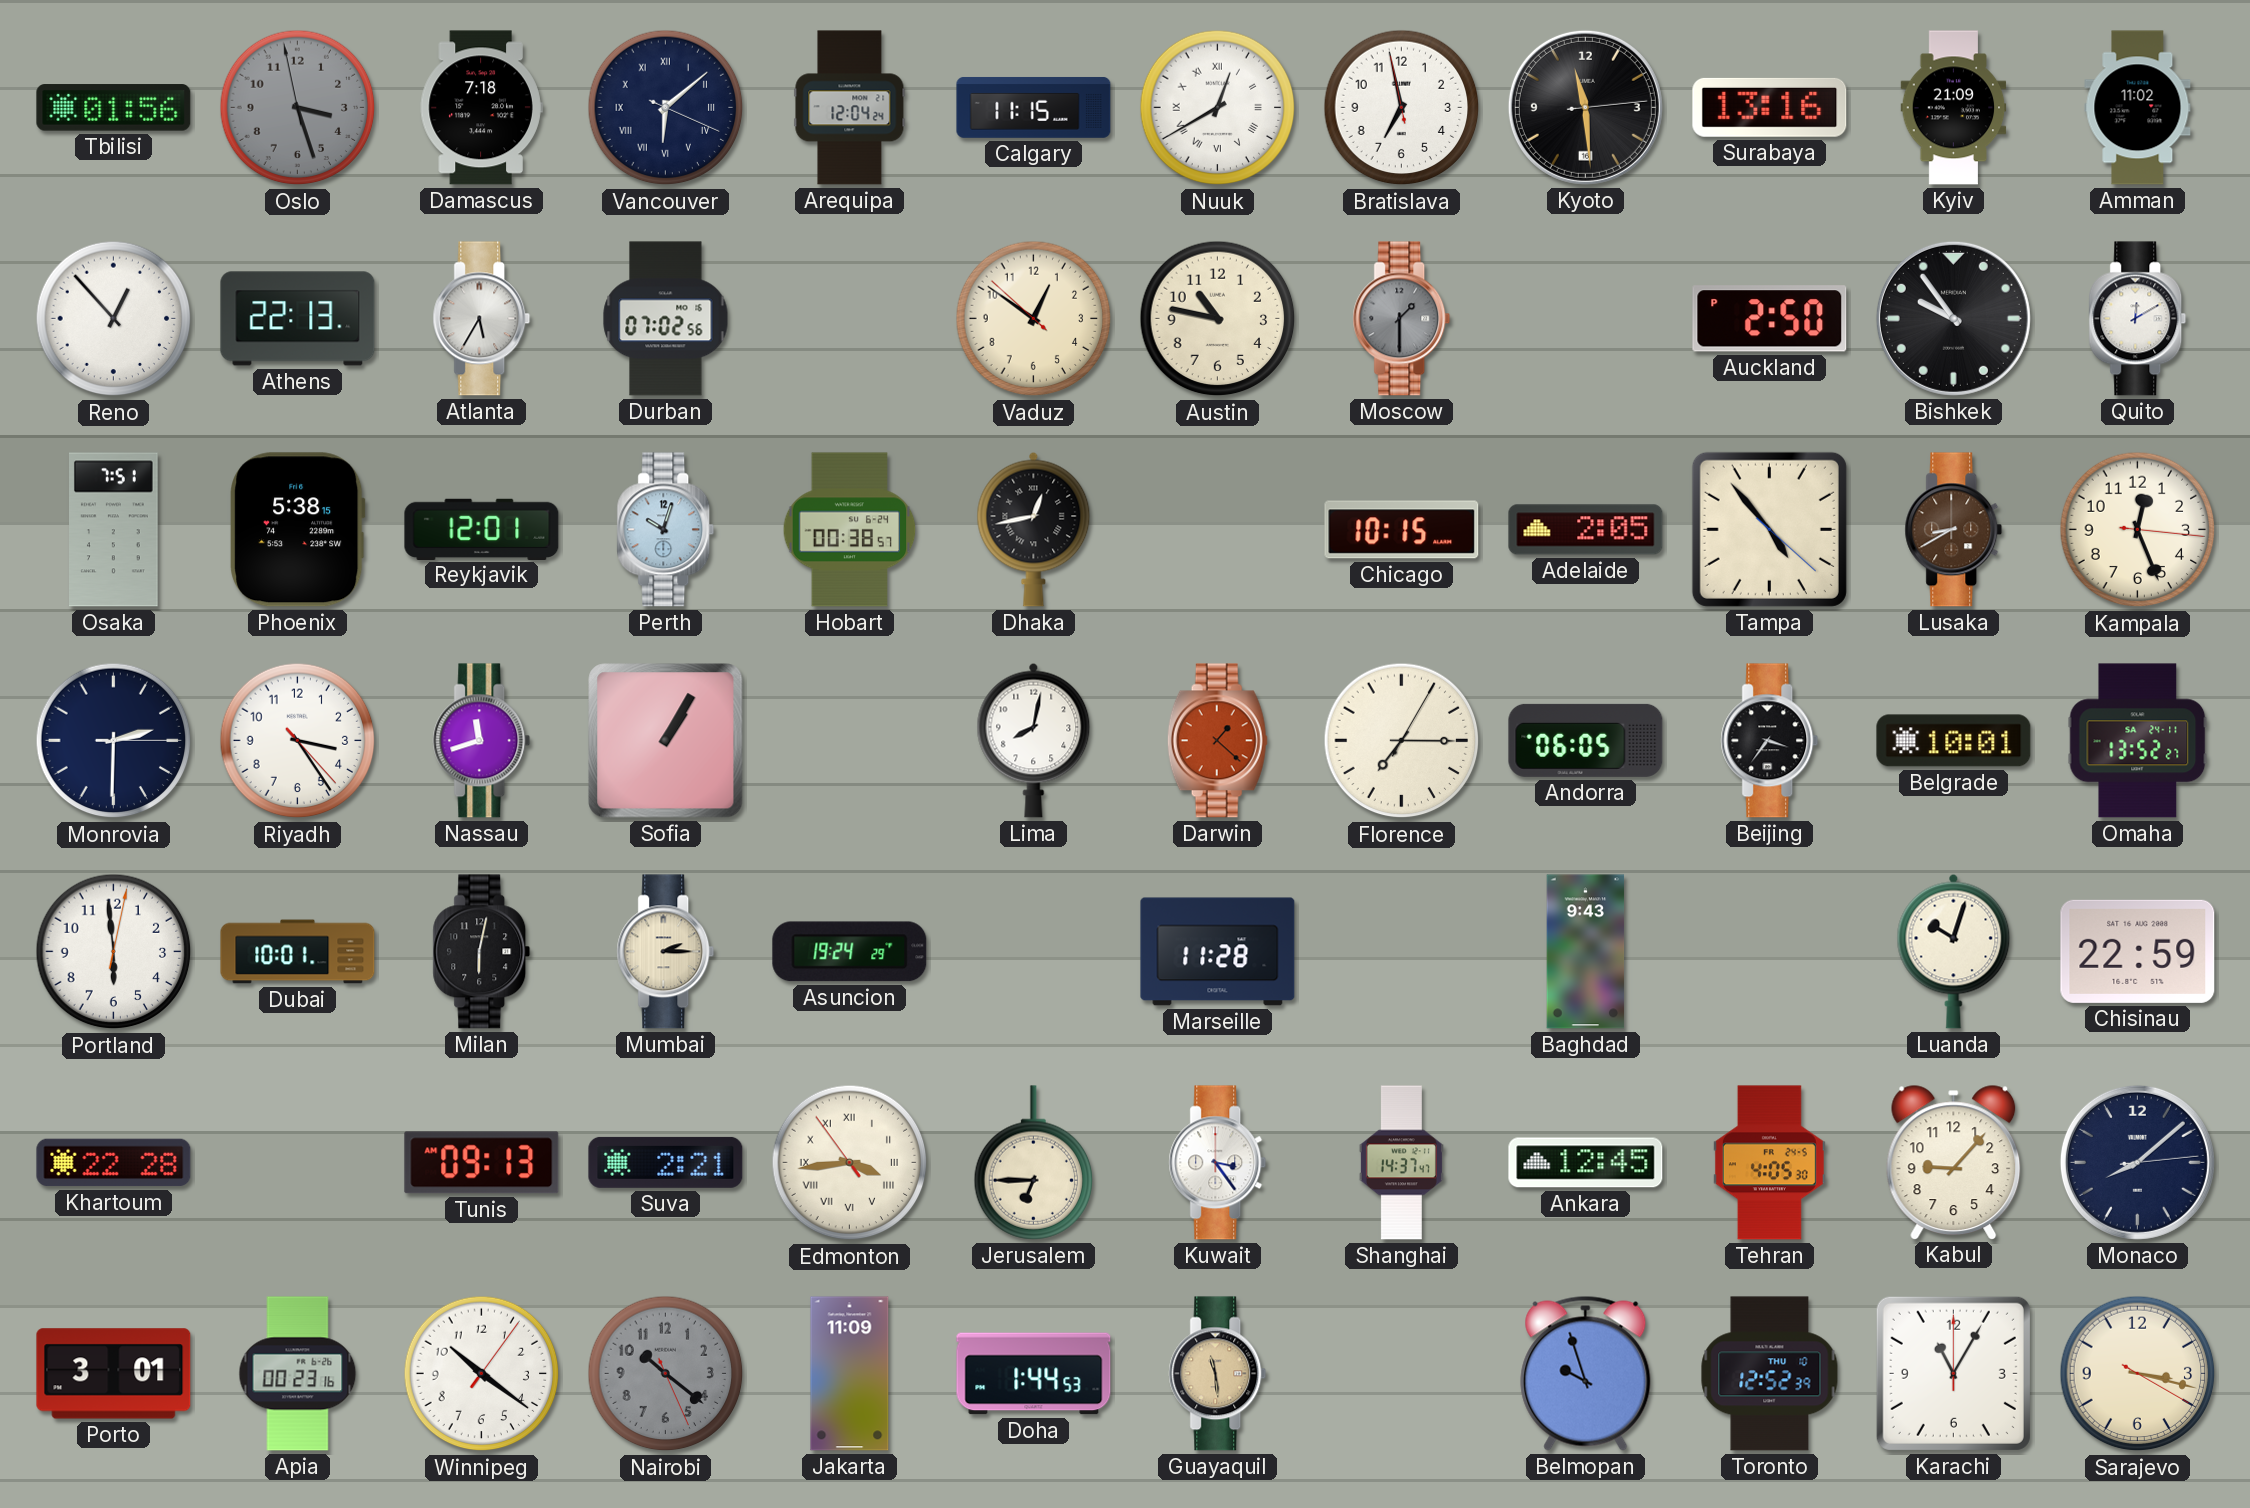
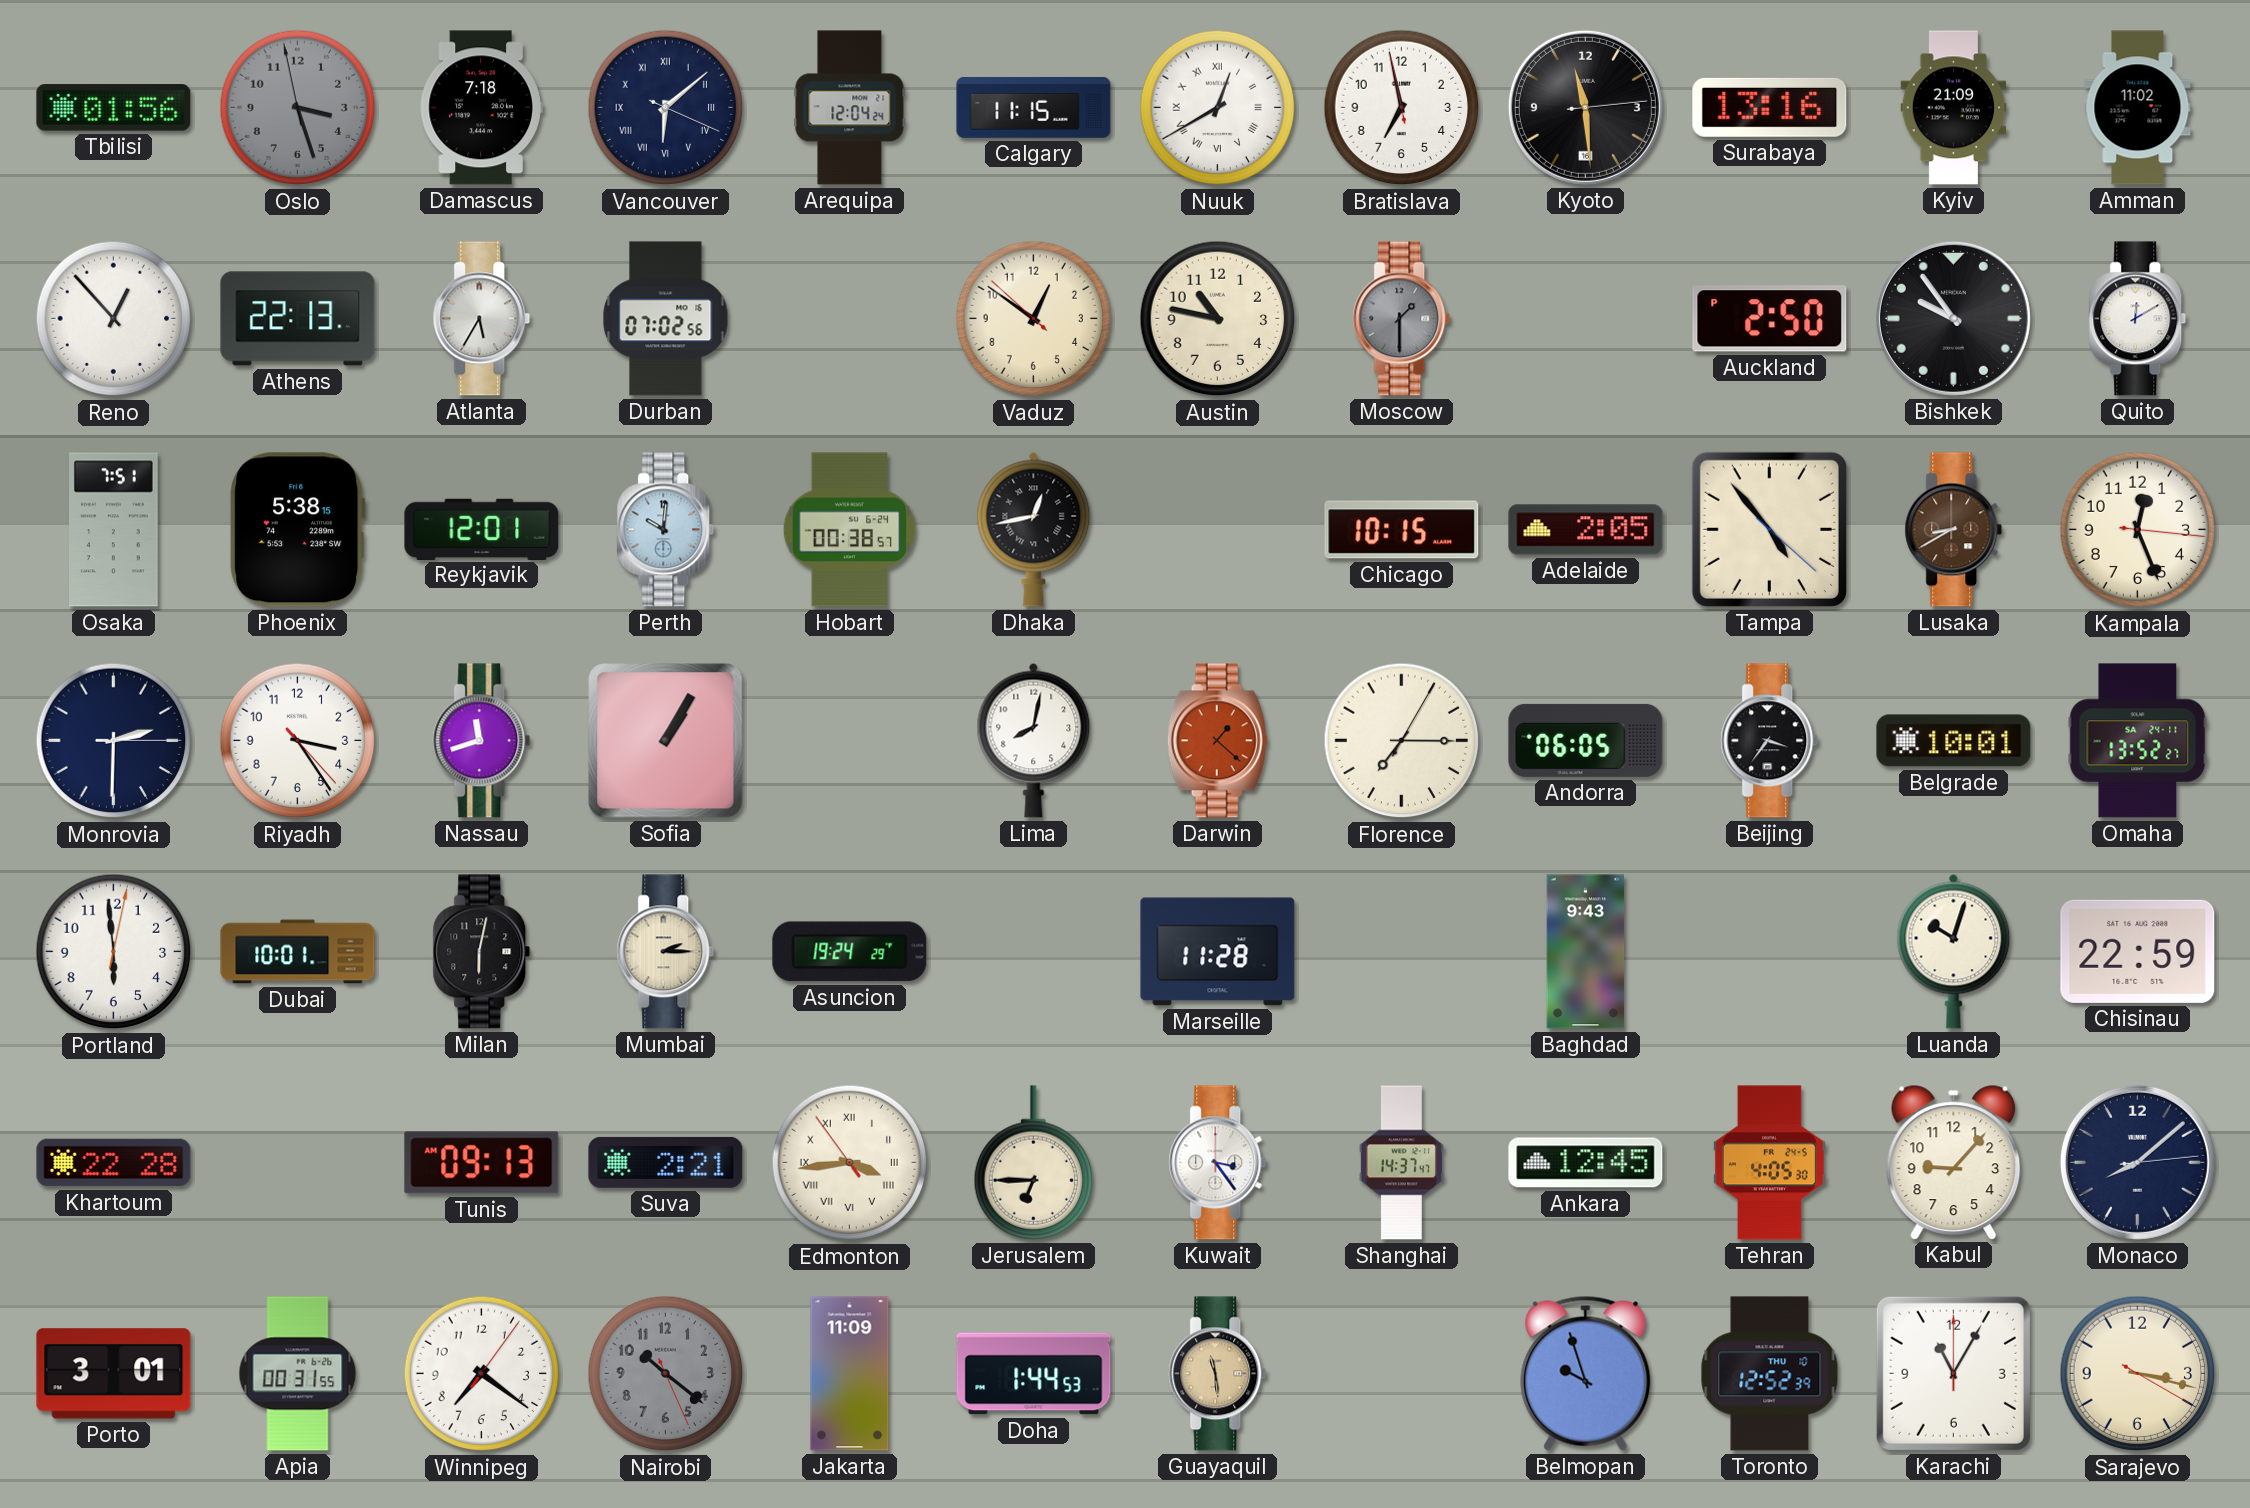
Perth: 10:03 -> 10:01 (666, 530)
Apia: 00:23 -> 00:31 (298, 1374)
Winnipeg: 10:21 -> 7:21 (482, 1374)
